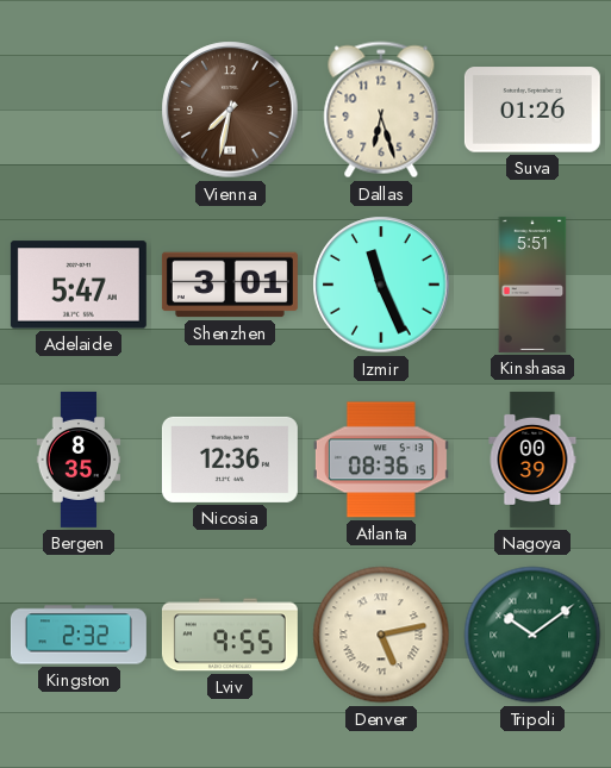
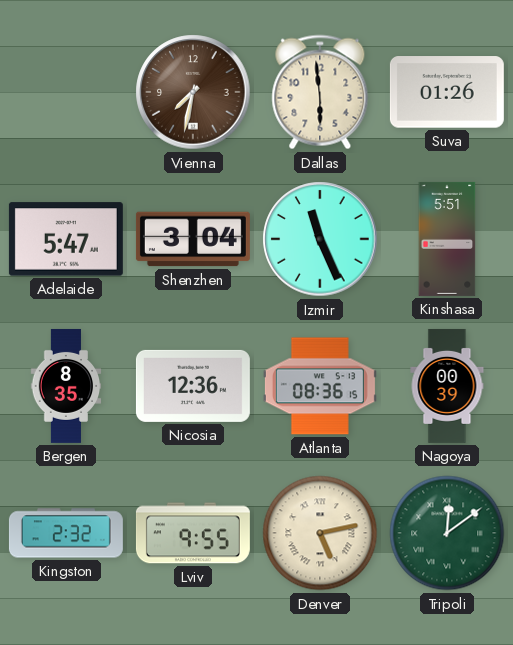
Dallas: 6:27 -> 5:59 (320, 92)
Shenzhen: 3:01 -> 3:04 (193, 239)
Tripoli: 10:09 -> 12:09 (447, 533)
